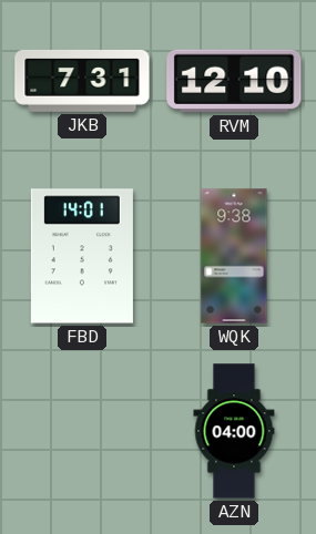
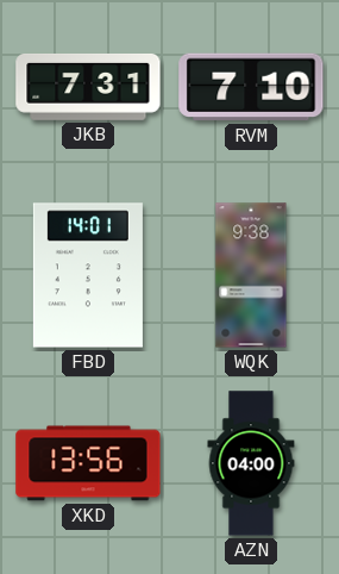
RVM: 12:10 -> 7:10 (251, 87)
XKD: none -> 13:56 (88, 463)
